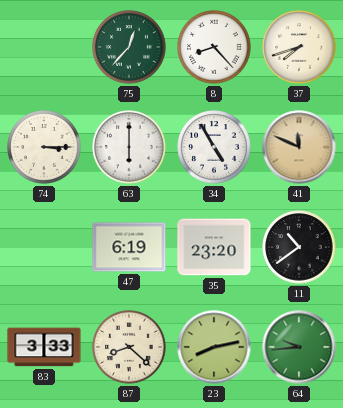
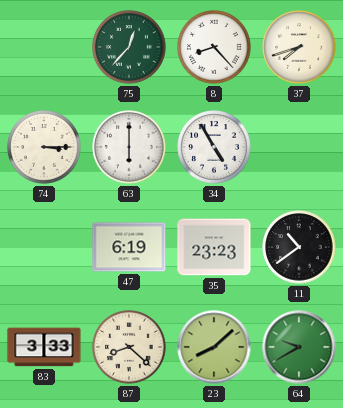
41: 11:49 -> none (299, 147)
35: 23:20 -> 23:23 (214, 247)
23: 8:13 -> 8:08 (214, 347)
64: 9:44 -> 9:40 (299, 347)
